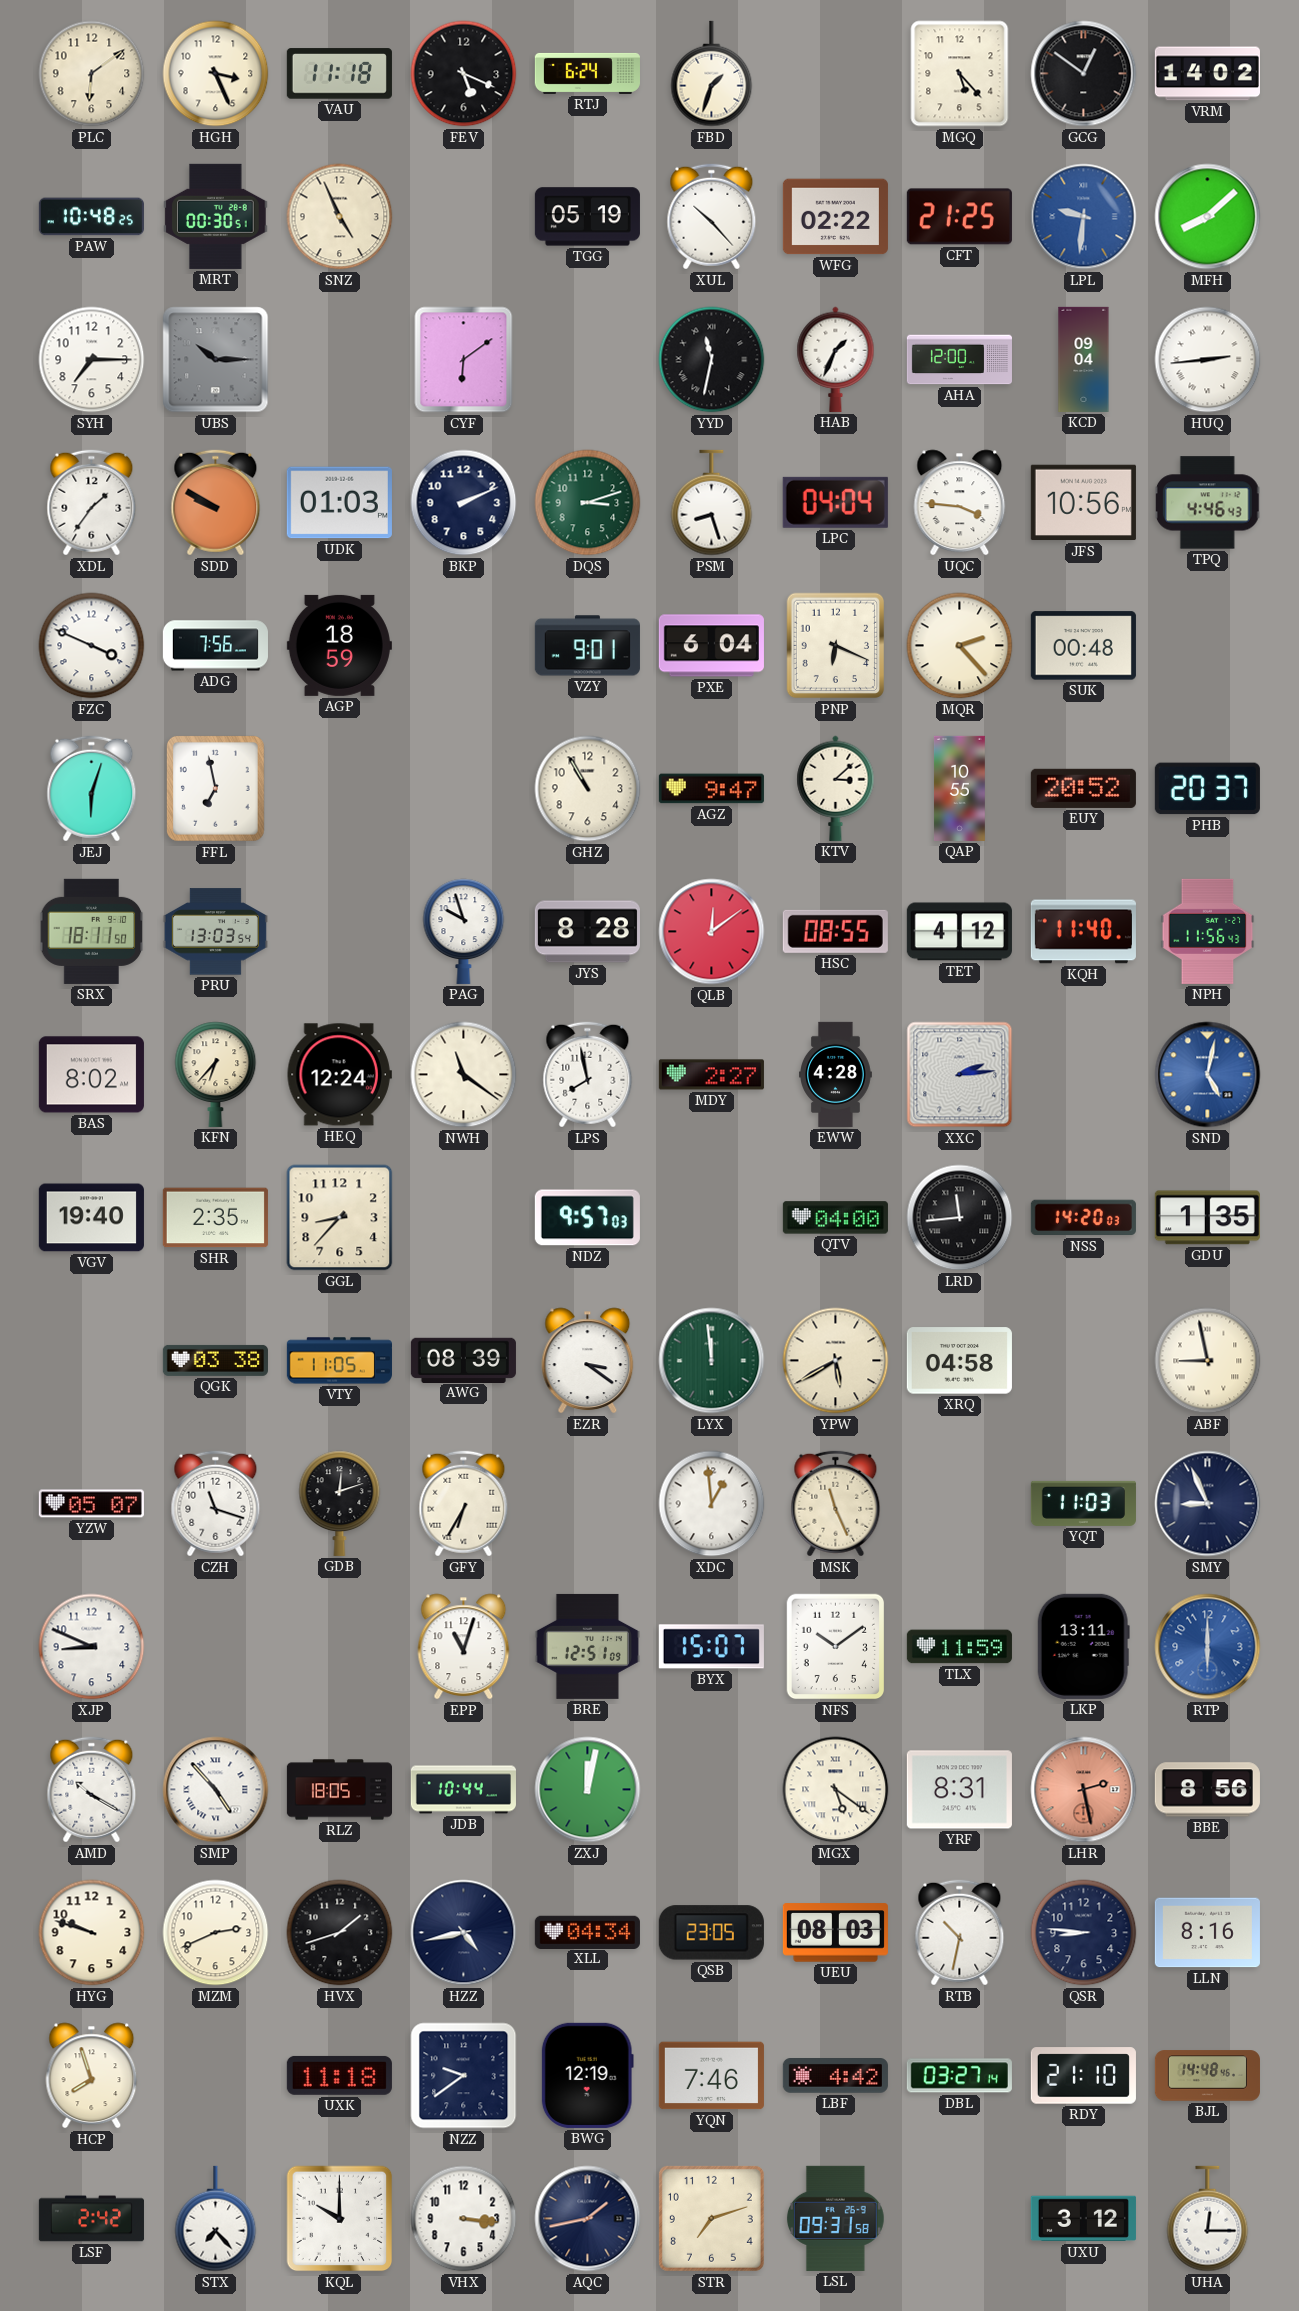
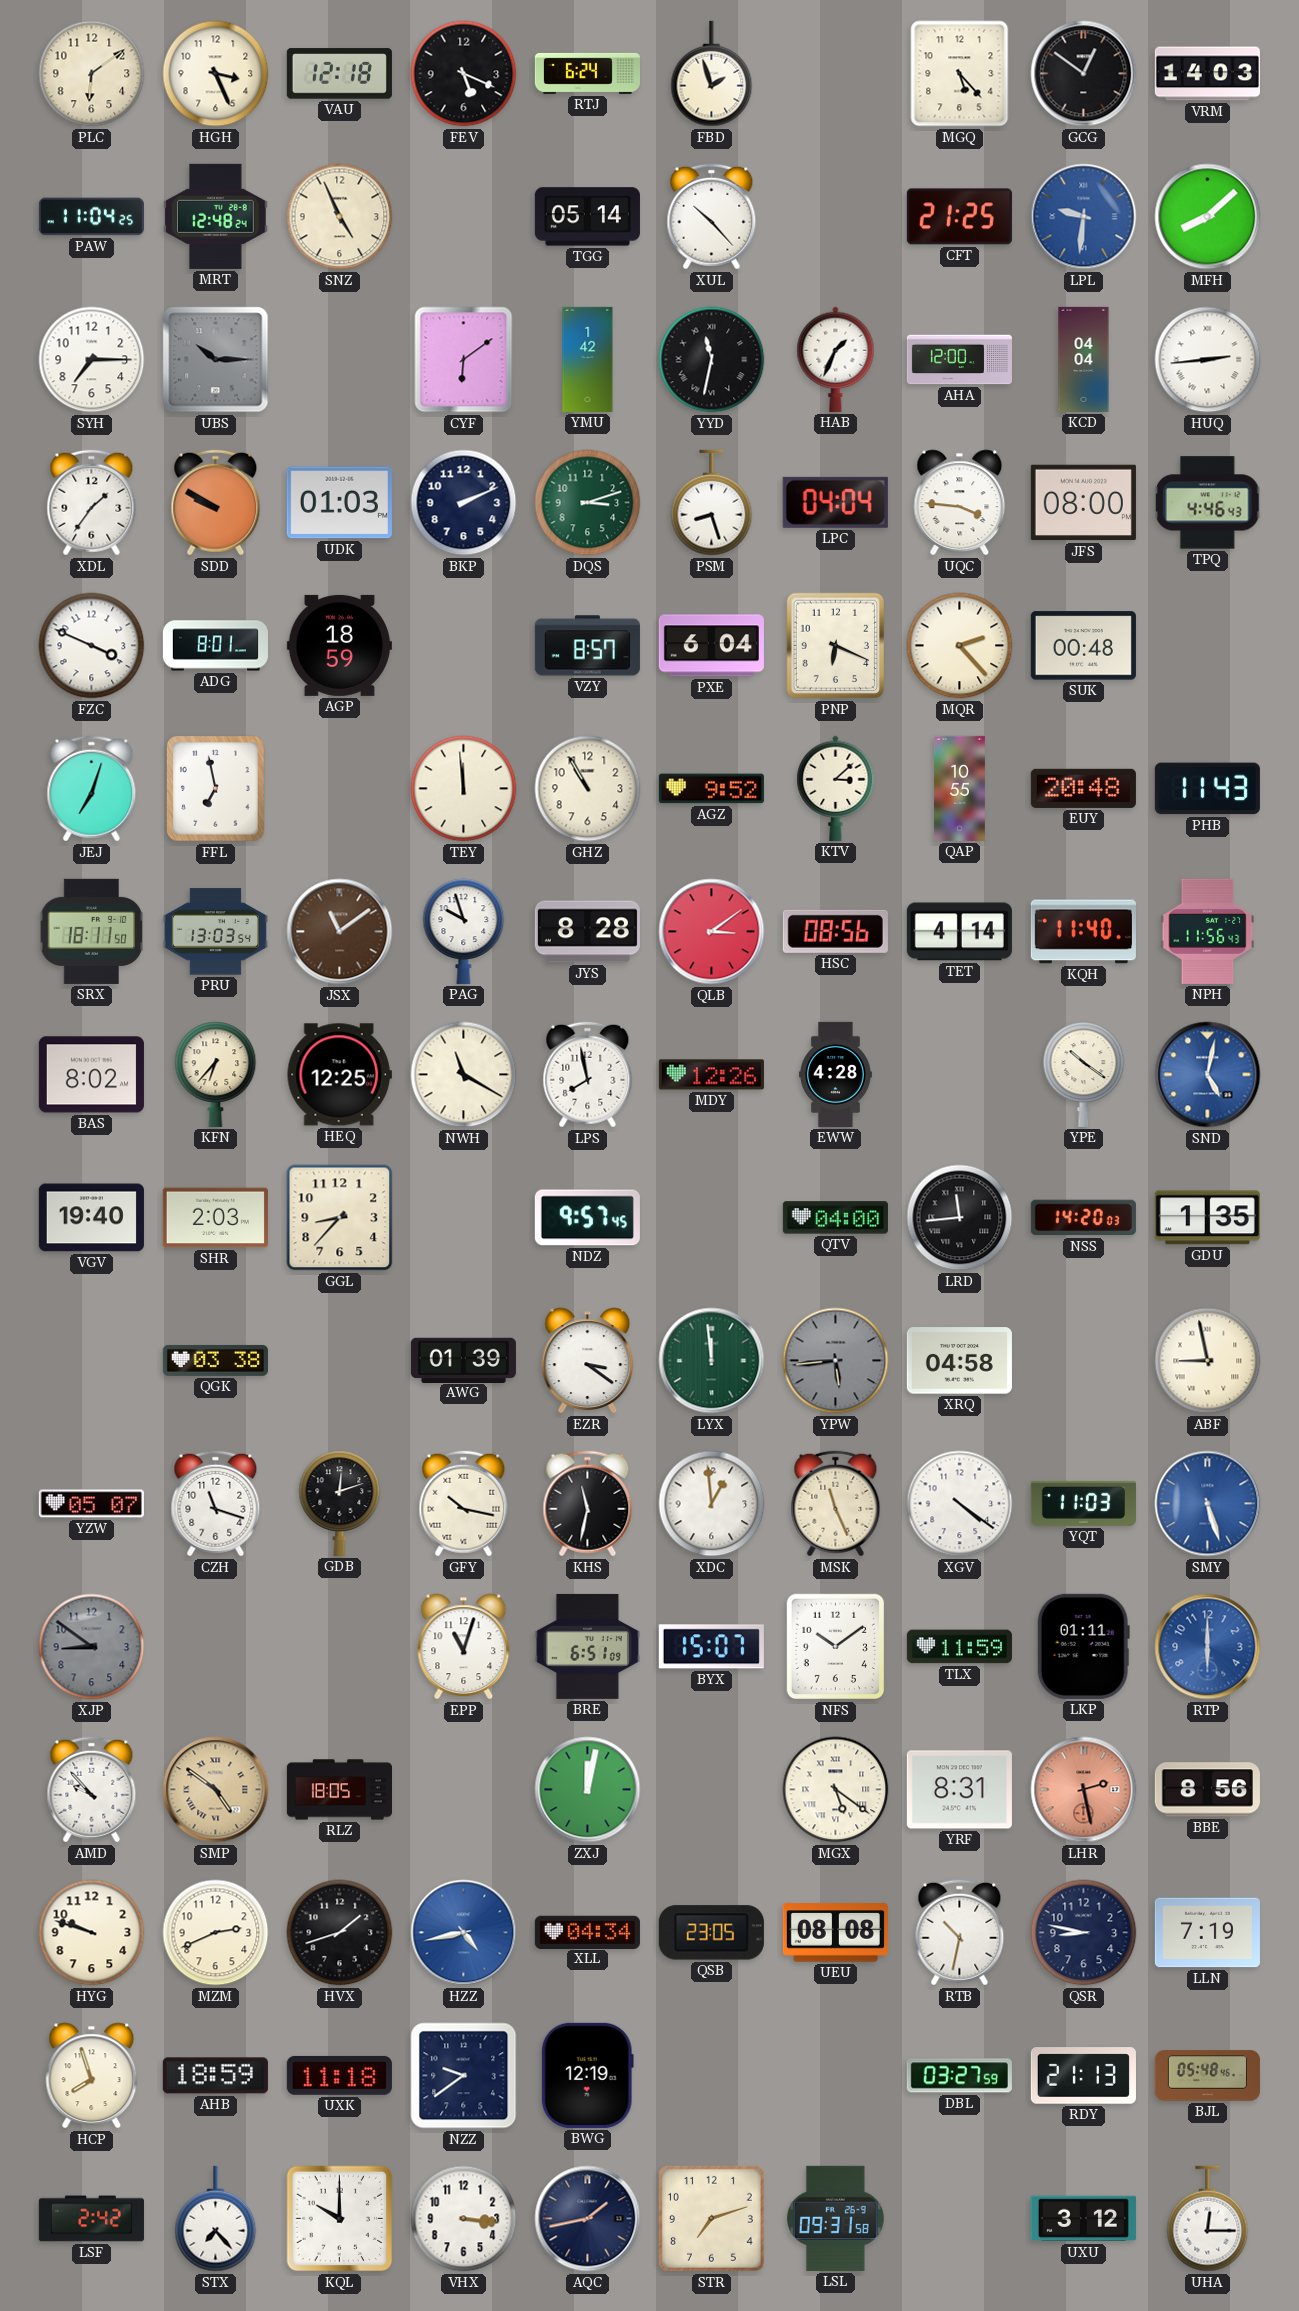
VAU: 11:18 -> 12:18 (339, 74)
FBD: 1:33 -> 1:57 (712, 74)
VRM: 14:02 -> 14:03 (1207, 74)
PAW: 10:48 -> 11:04 (91, 217)
MRT: 00:30 -> 12:48 (216, 216)
TGG: 05:19 -> 05:14 (587, 217)
WFG: 02:22 -> none (835, 217)
YMU: none -> 1:42 (588, 359)
KCD: 09:04 -> 04:04 (1084, 359)
JFS: 10:56 -> 08:00 (1083, 503)
ADG: 7:56 -> 8:01 (215, 646)
VZY: 9:01 -> 8:57 (587, 646)
JEJ: 6:03 -> 7:03 (92, 789)
TEY: none -> 11:59 (464, 789)
AGZ: 9:47 -> 9:52 (711, 789)
EUY: 20:52 -> 20:48 (1083, 788)
PHB: 20:37 -> 11:43 (1207, 789)
JSX: none -> 11:09 (340, 932)
QLB: 12:09 -> 3:09 (712, 932)
HSC: 08:55 -> 08:56 (835, 931)
TET: 4:12 -> 4:14 (959, 932)
HEQ: 12:24 -> 12:25 (339, 1075)
NWH: 11:21 -> 11:20 (464, 1075)
MDY: 2:27 -> 12:26 (711, 1075)
XXC: 2:14 -> none (960, 1075)
YPE: none -> 10:21 (1084, 1074)
SHR: 2:35 -> 2:03 (215, 1218)
NDZ: 9:57:03 -> 9:57:45 (587, 1218)
VTY: 11:05 -> none (339, 1361)
AWG: 08:39 -> 01:39 (463, 1360)
YPW: 5:40 -> 5:44 (836, 1361)
YPW dial: cream -> grey (836, 1361)
GFY: 6:35 -> 10:17 (464, 1504)
KHS: none -> 11:32 (588, 1504)
XGV: none -> 4:21 (960, 1504)
SMY: 8:56 -> 5:27 (1208, 1504)
SMY dial: navy -> blue (1208, 1504)
XJP: 8:49 -> 8:51 (92, 1647)
XJP dial: white -> grey (92, 1647)
BRE: 12:51 -> 6:51 (587, 1646)
LKP: 13:11 -> 01:11 (1083, 1646)
AMD: 10:20 -> 9:53 (92, 1790)
SMP: 4:53 -> 4:51 (216, 1790)
SMP dial: white -> champagne (216, 1790)
JDB: 10:44 -> none (463, 1790)
HZZ dial: navy -> blue (464, 1933)
UEU: 08:03 -> 08:08 (835, 1933)
QSR: 8:46 -> 8:47 (1084, 1933)
LLN: 8:16 -> 7:19 (1207, 1933)
AHB: none -> 18:59 (215, 2076)
YQN: 7:46 -> none (711, 2076)
LBF: 4:42 -> none (835, 2076)
DBL: 03:27:14 -> 03:27:59 (959, 2076)
RDY: 21:10 -> 21:13 (1083, 2076)
BJL: 14:48 -> 05:48 (1207, 2076)
